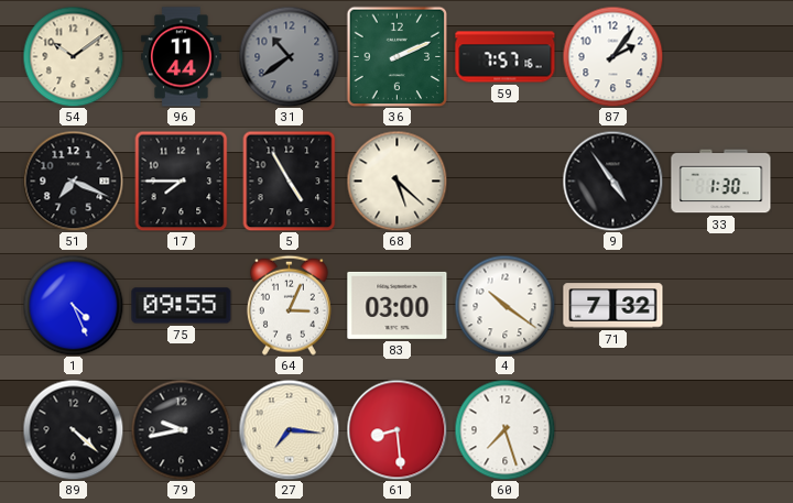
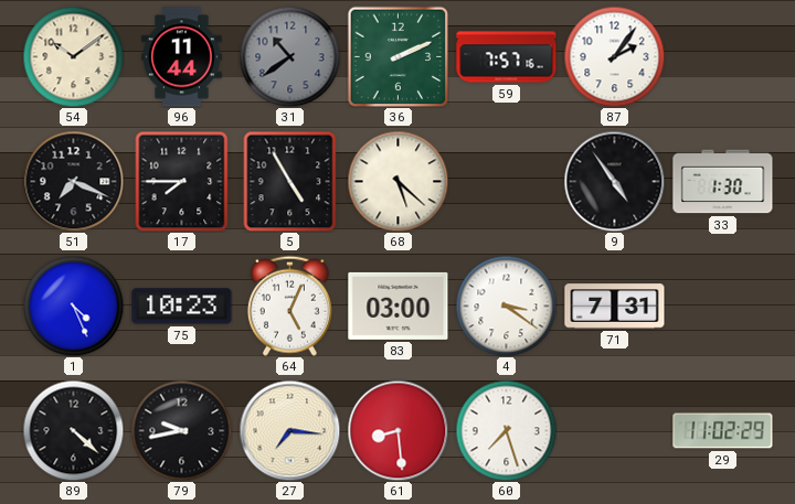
75: 09:55 -> 10:23 (182, 307)
64: 3:04 -> 5:04 (289, 305)
4: 10:21 -> 3:21 (506, 305)
71: 7:32 -> 7:31 (615, 307)
29: none -> 11:02 (723, 431)
